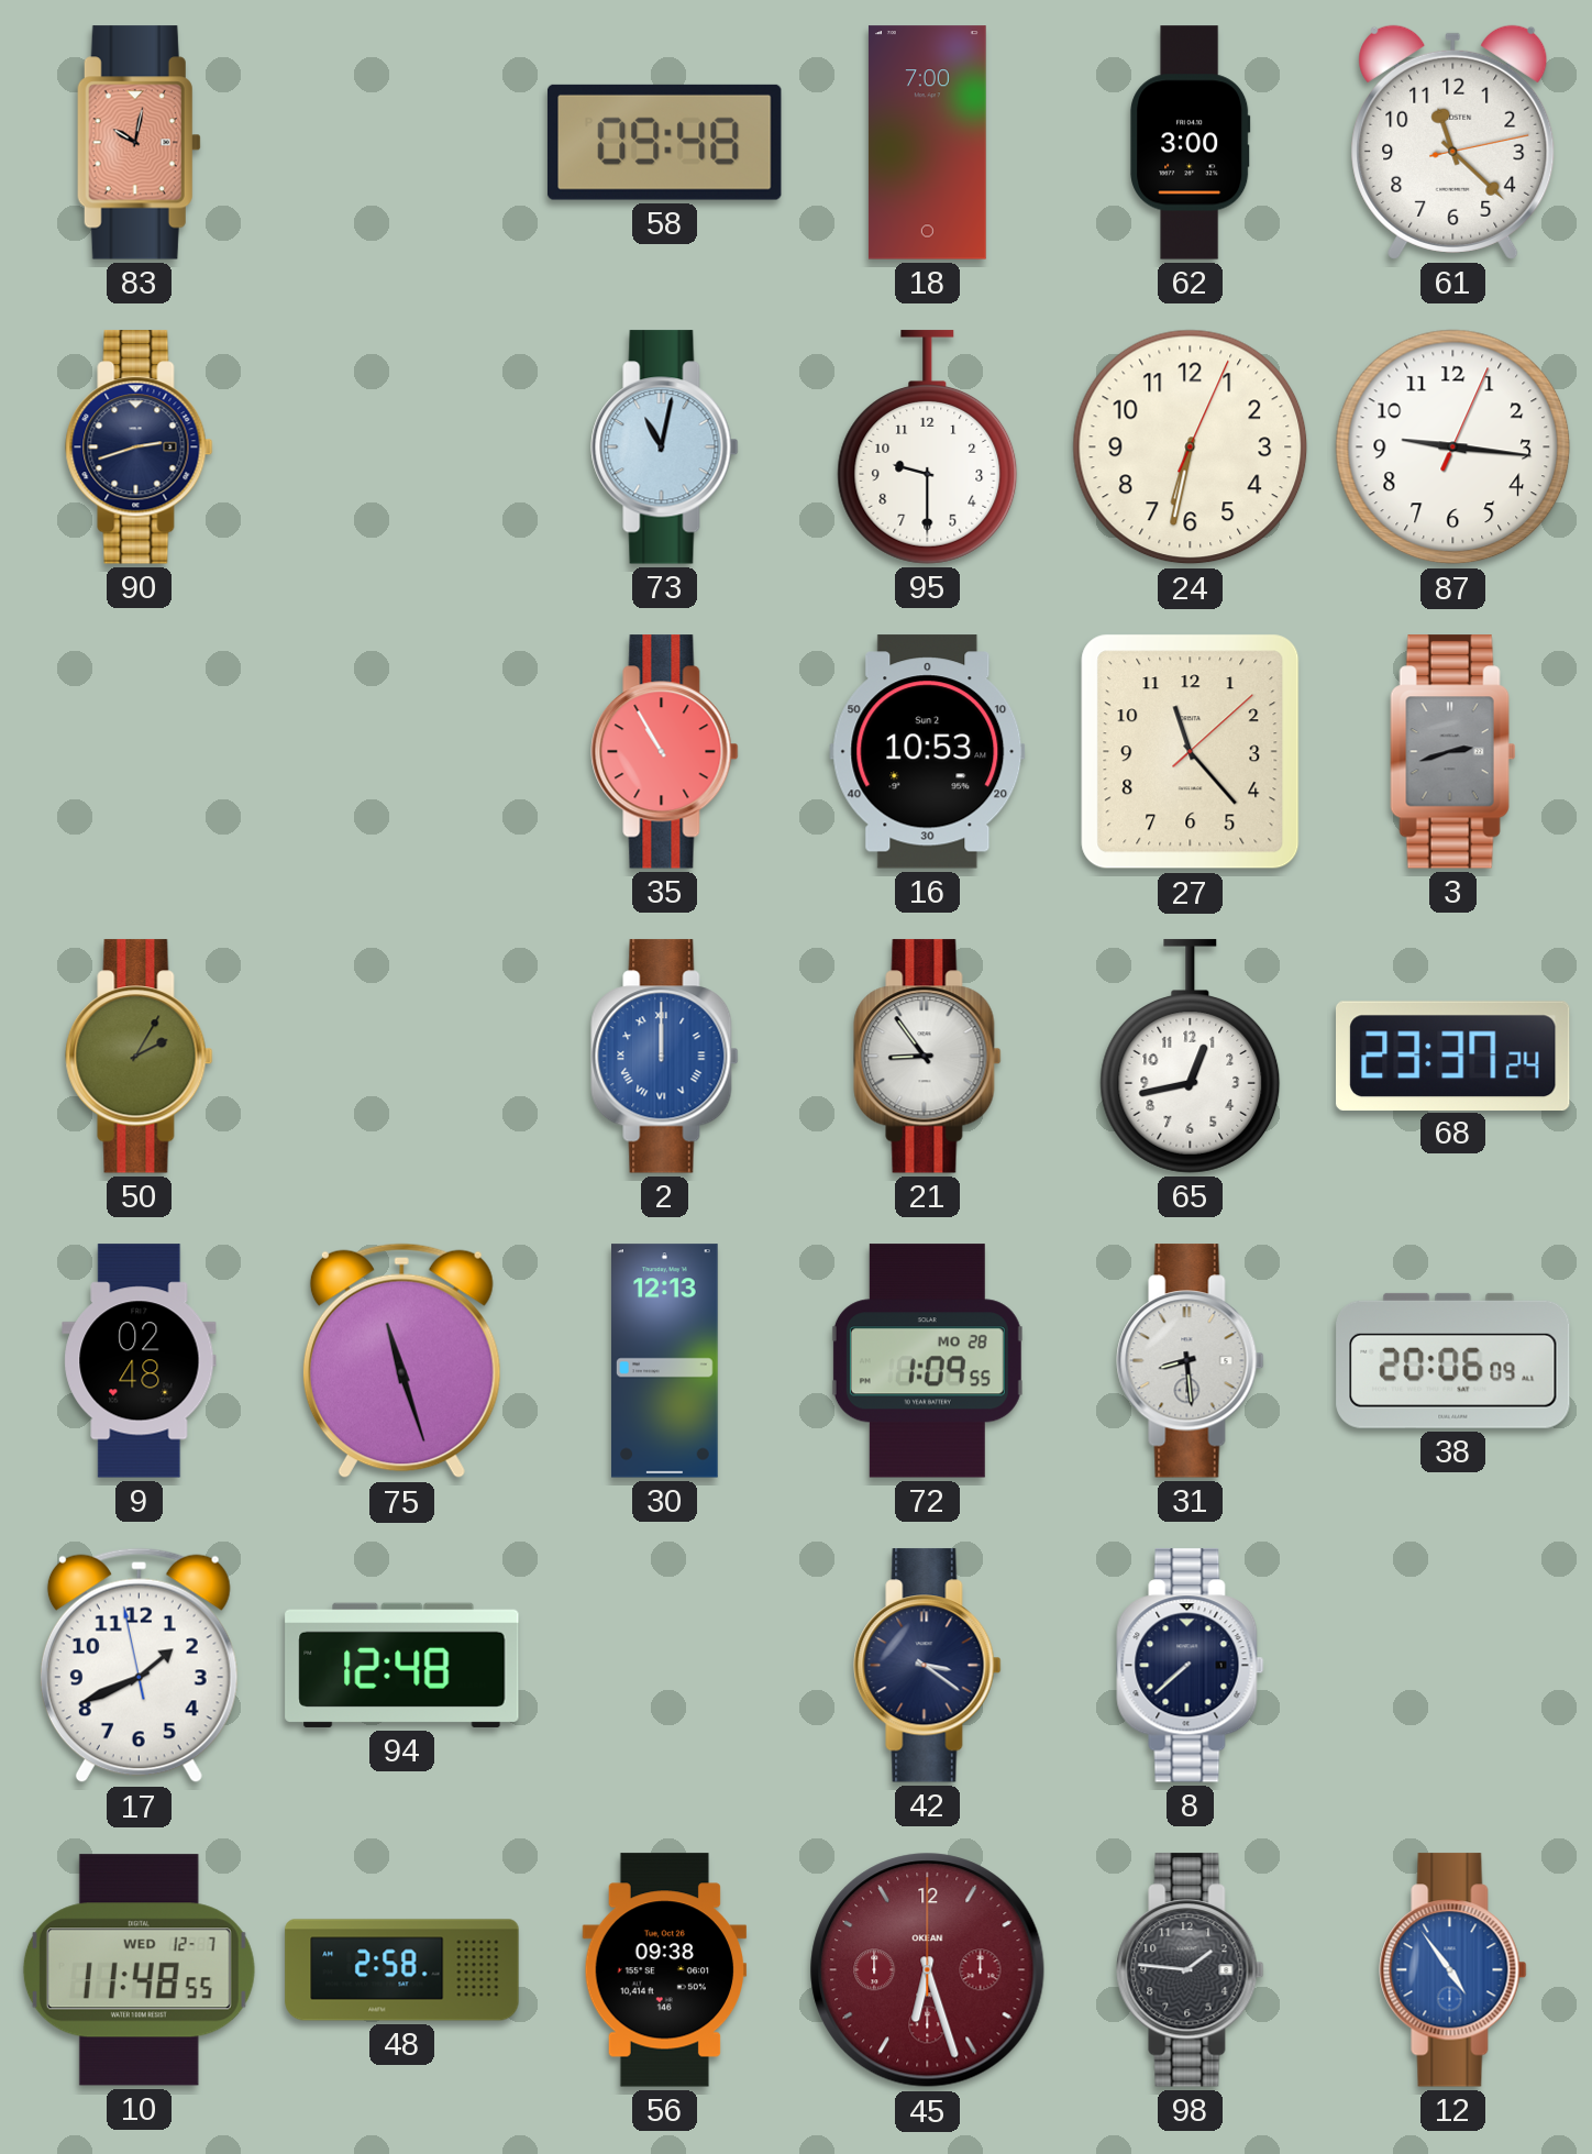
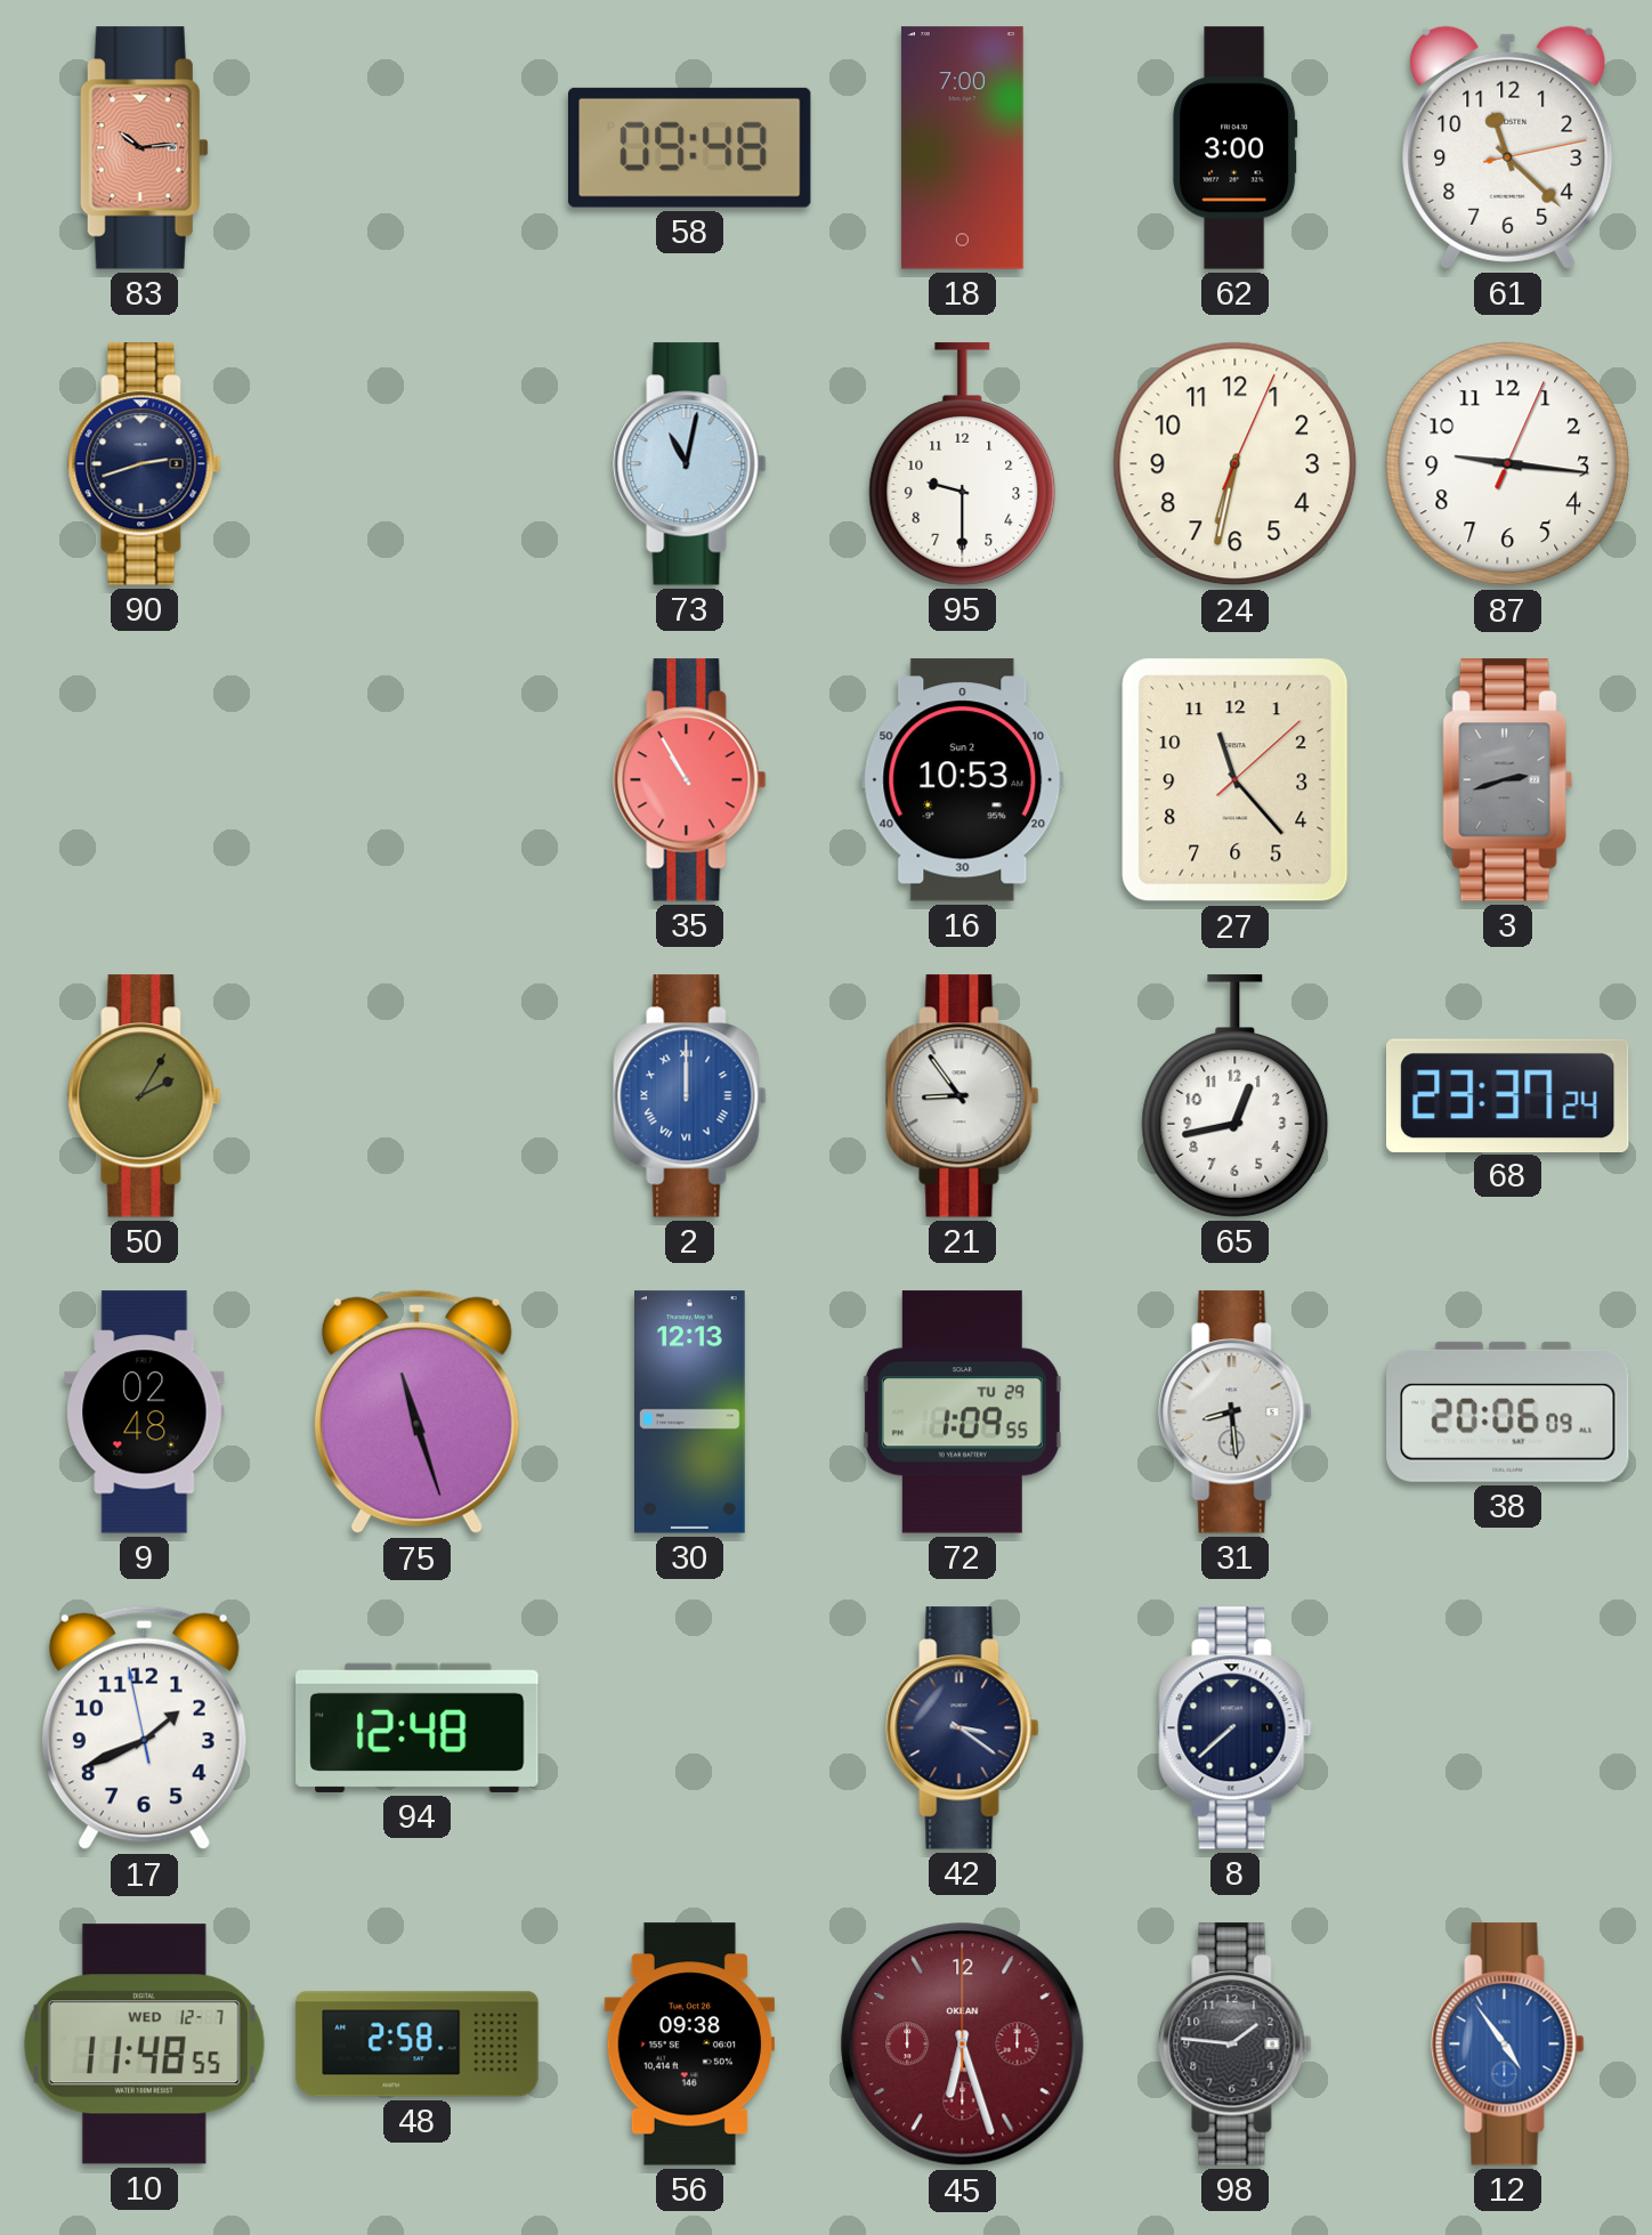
83: 10:02 -> 10:14 (144, 148)
72 date: MO 28 -> TU 29 (962, 1412)
